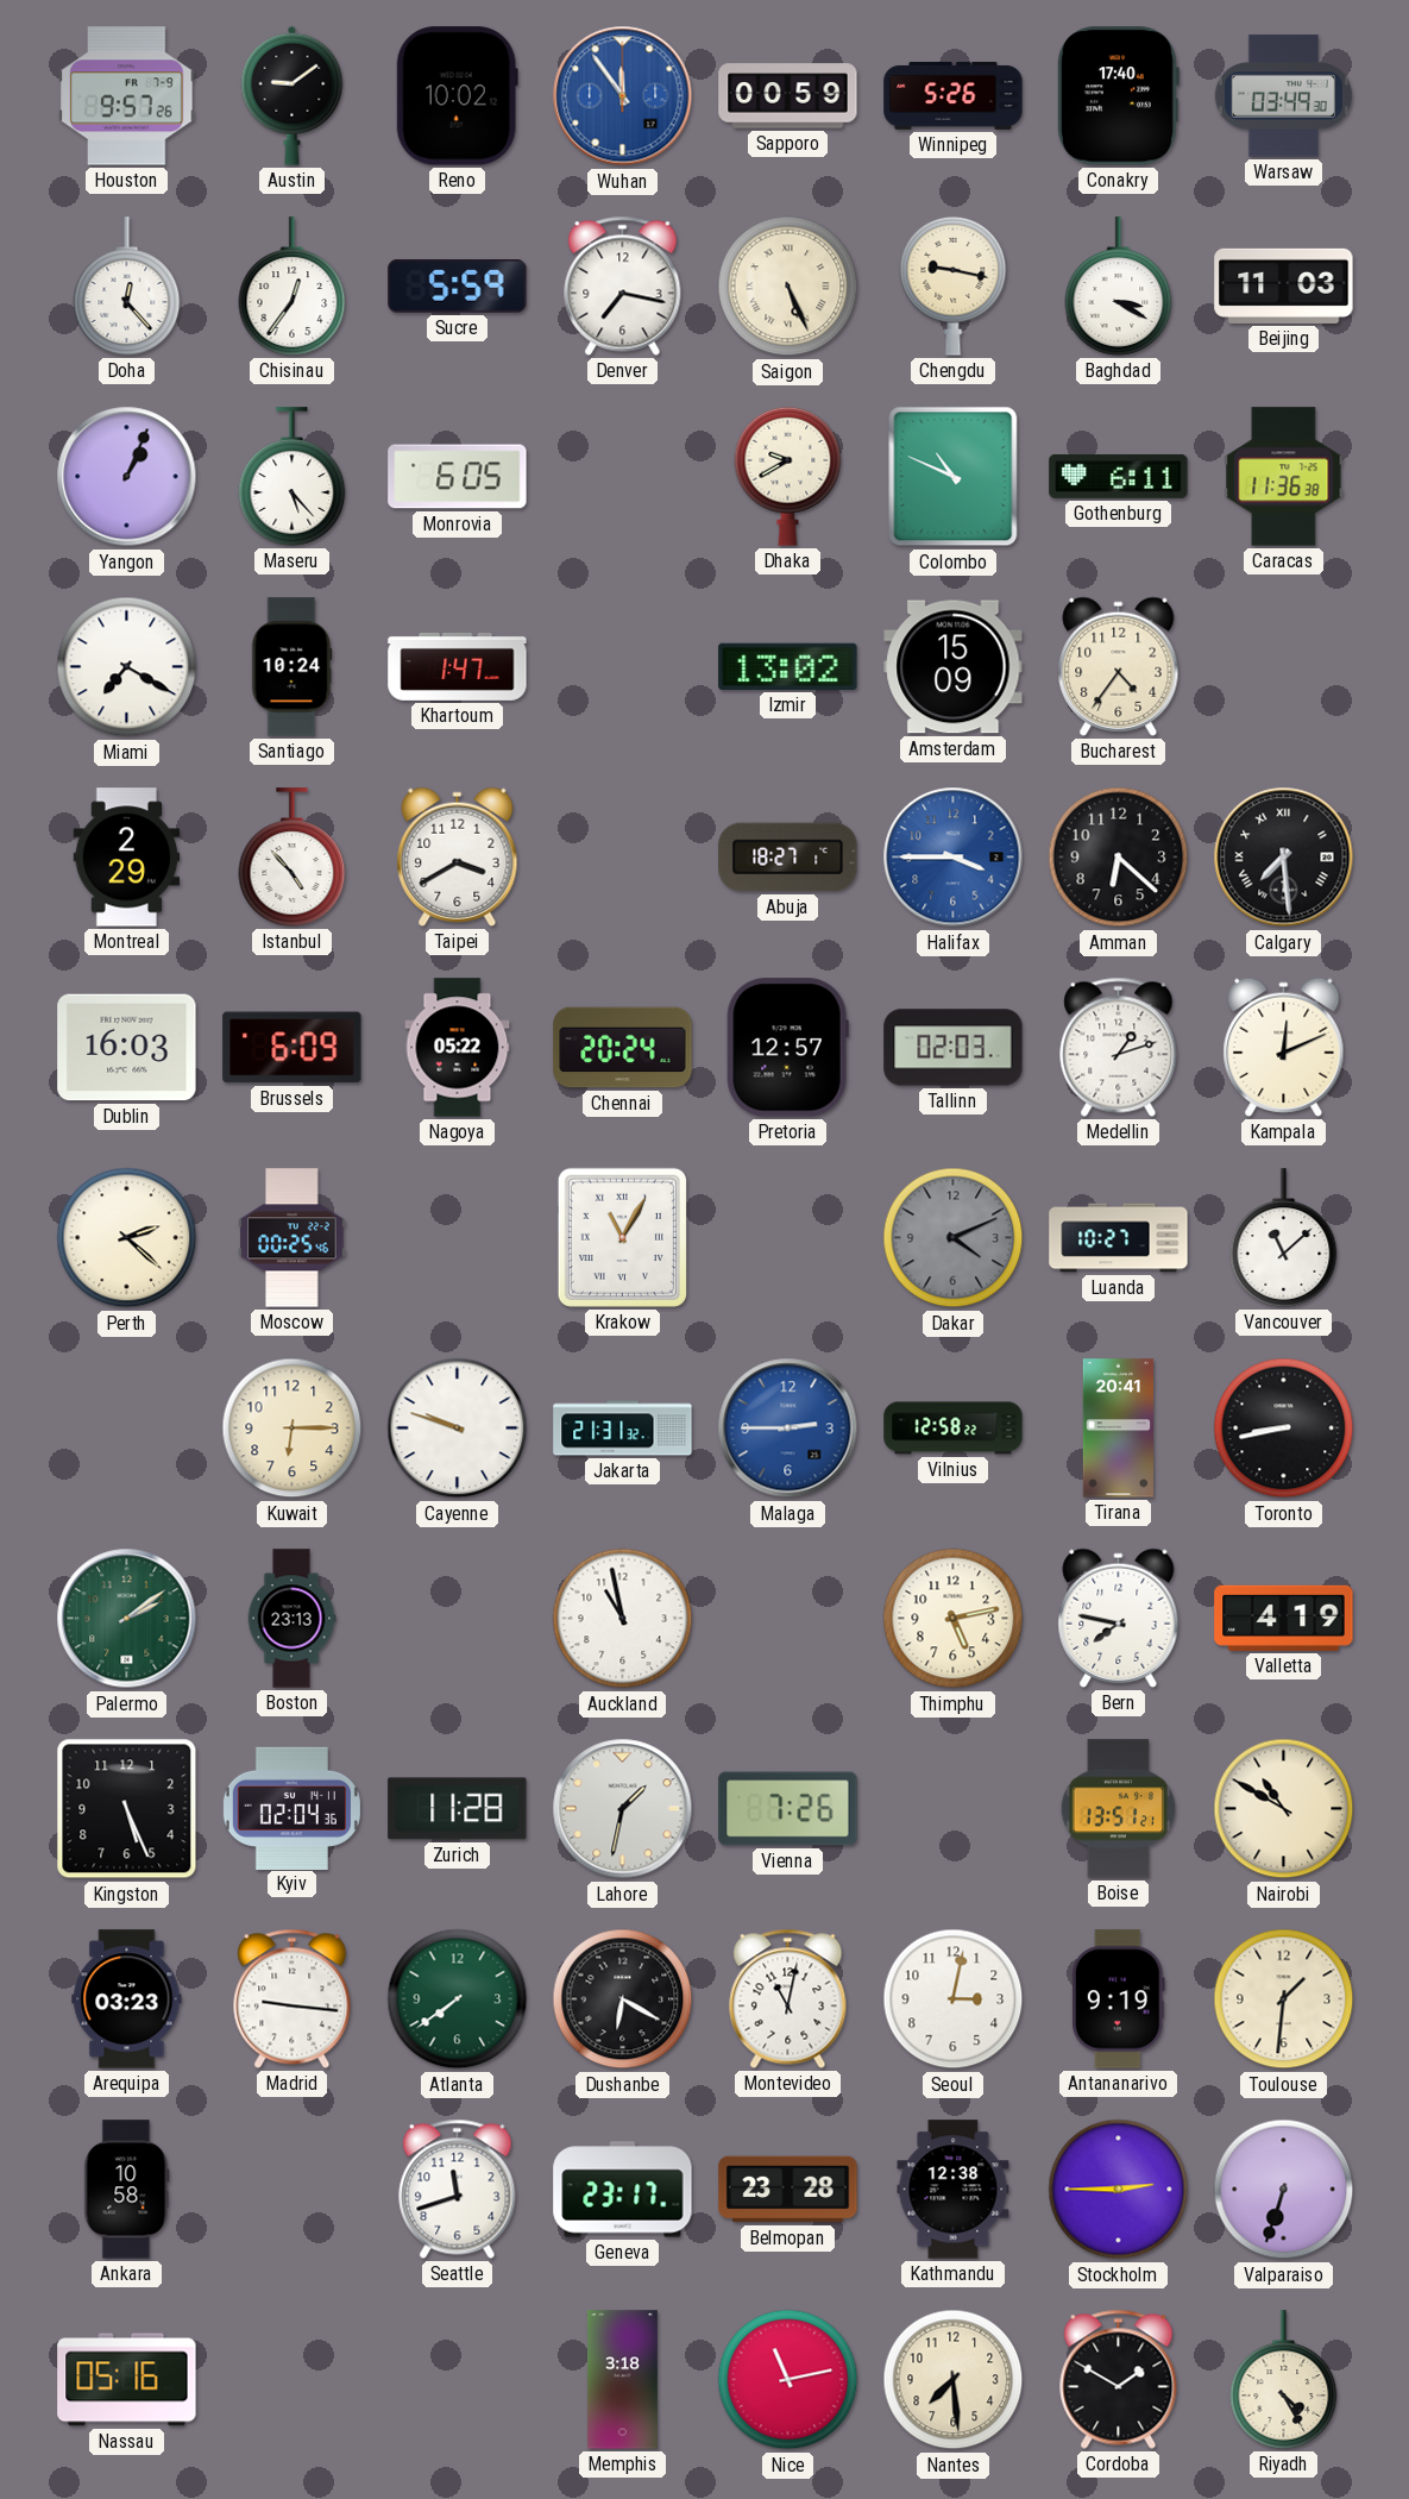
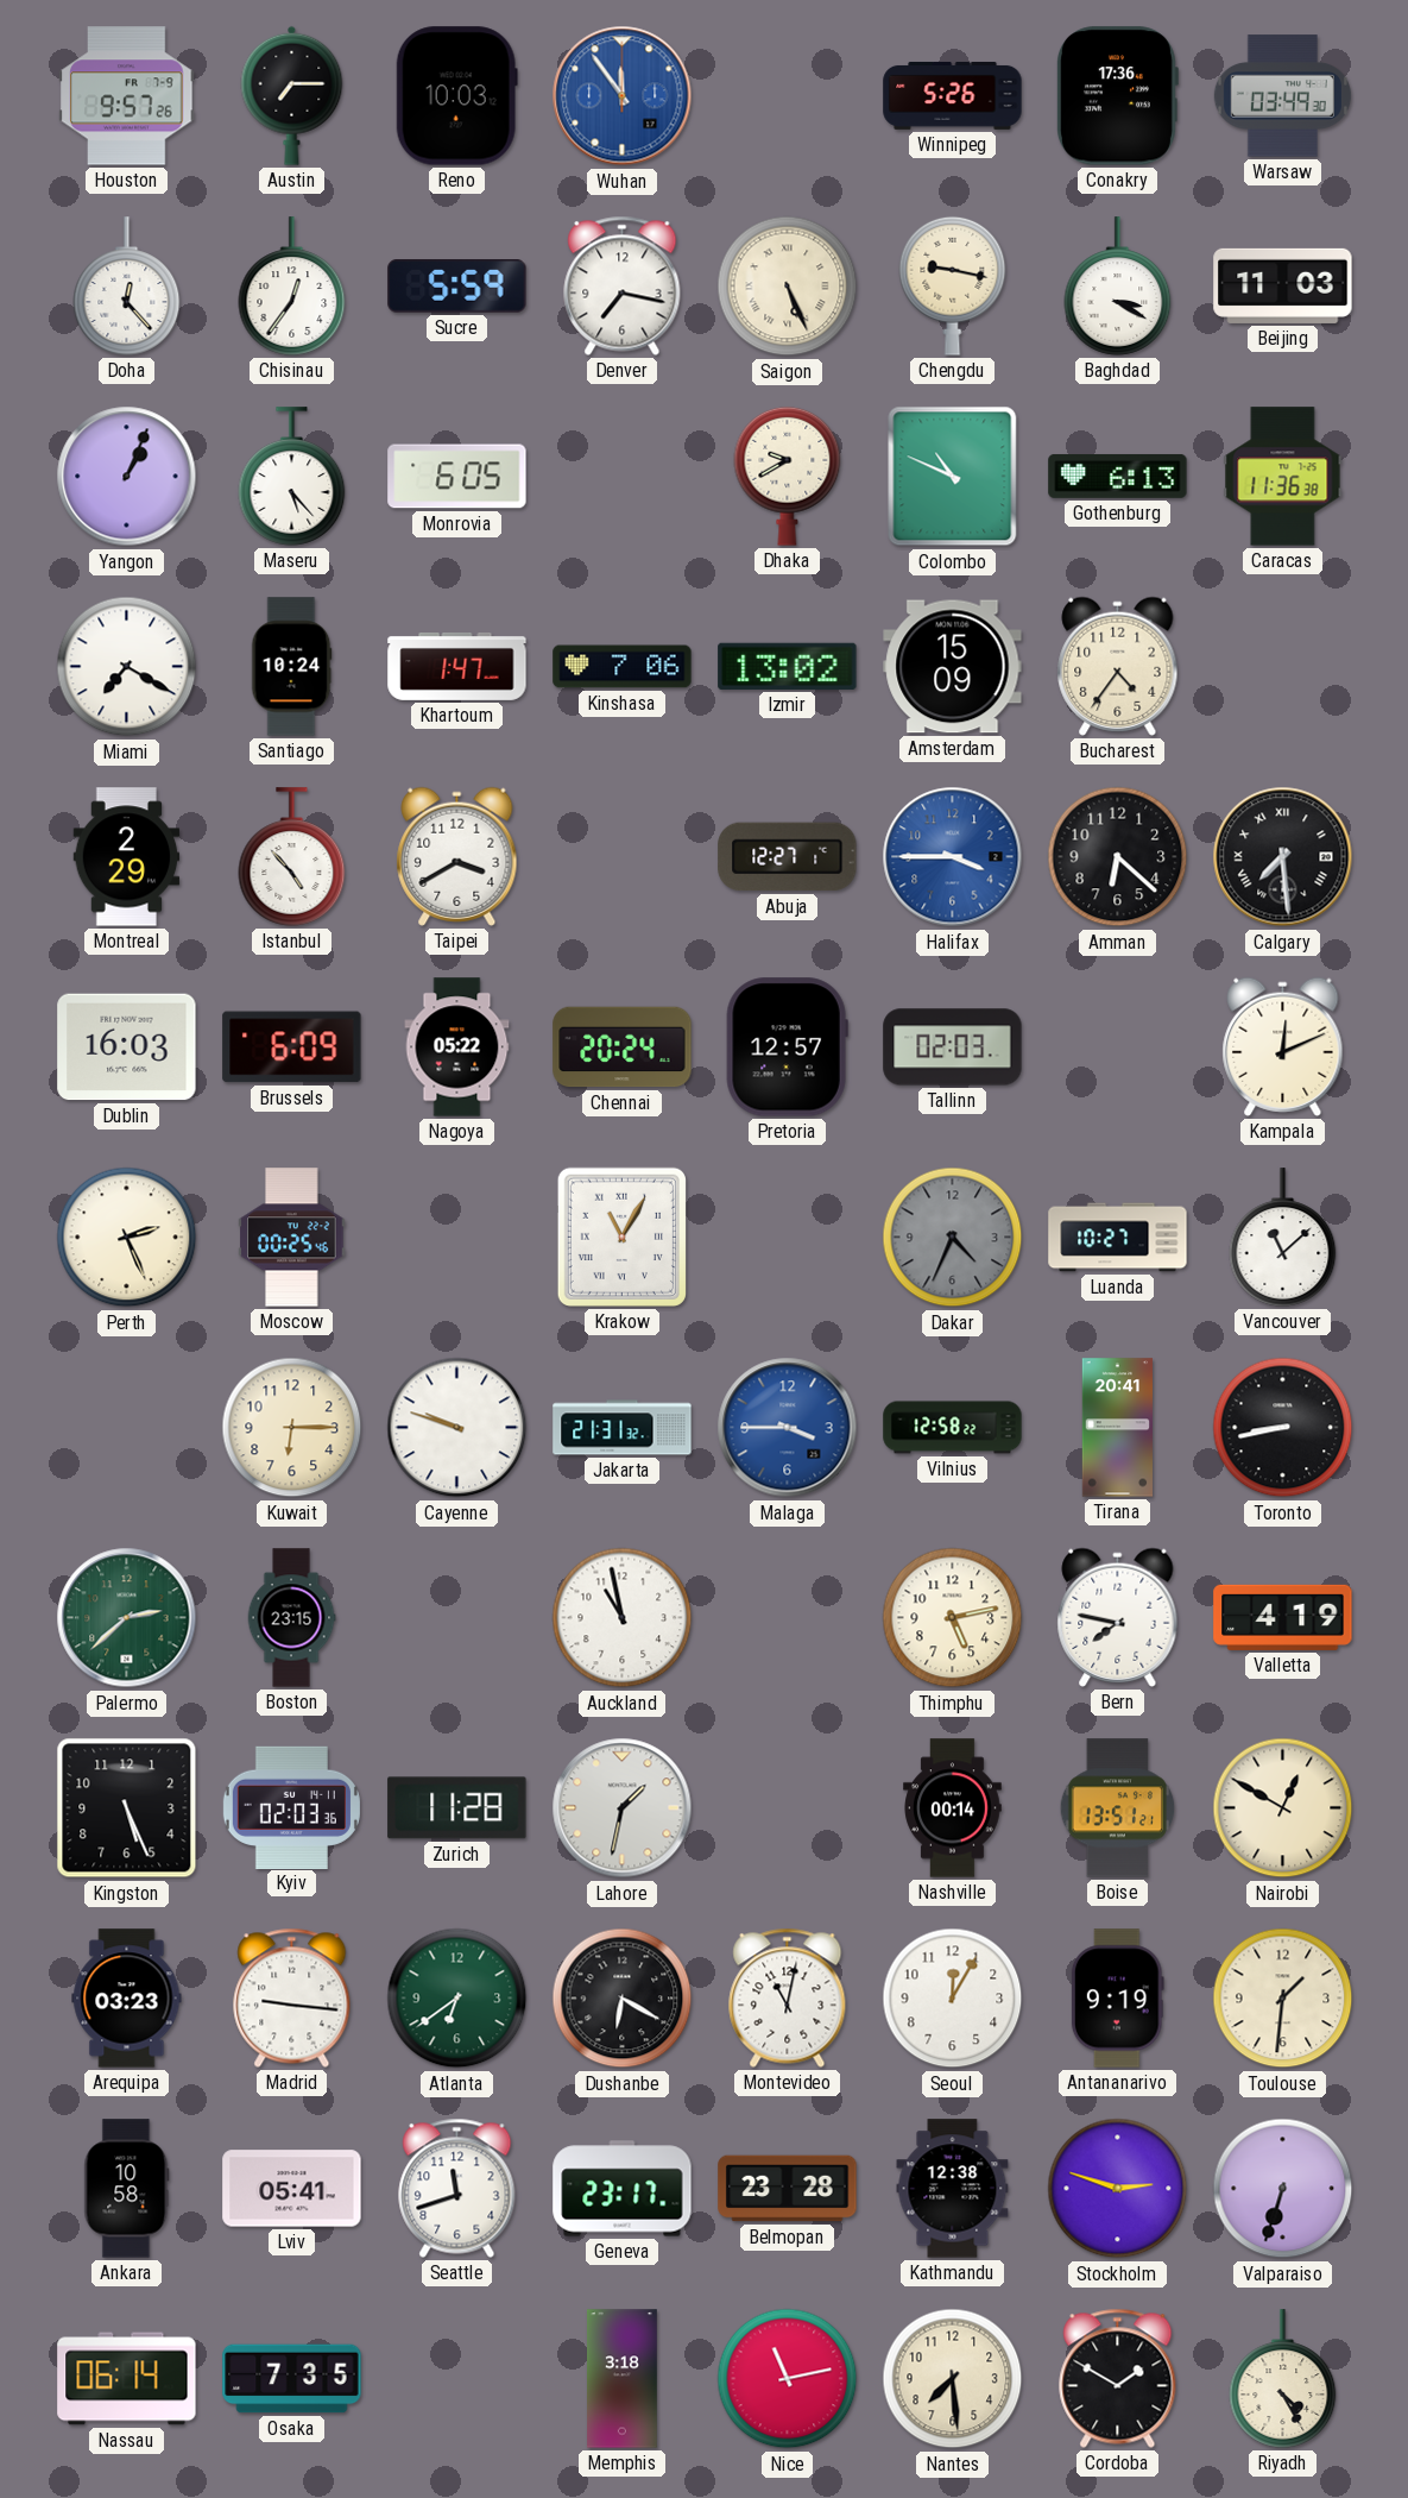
Austin: 9:09 -> 7:15 (292, 95)
Reno: 10:02 -> 10:03 (456, 96)
Sapporo: 00:59 -> none (788, 96)
Conakry: 17:40 -> 17:36 (1117, 96)
Gothenburg: 6:11 -> 6:13 (1118, 477)
Kinshasa: none -> 7:06 (623, 667)
Abuja: 18:27 -> 12:27 (788, 857)
Medellin: 1:12 -> none (1119, 1047)
Perth: 2:22 -> 2:26 (127, 1238)
Dakar: 4:11 -> 4:34 (953, 1238)
Malaga: 2:45 -> 3:45 (788, 1428)
Palermo: 2:09 -> 2:38 (127, 1618)
Boston: 23:13 -> 23:15 (291, 1618)
Kyiv: 02:04 -> 02:03 (291, 1807)
Vienna: 7:26 -> none (788, 1809)
Nashville: none -> 00:14 (953, 1808)
Nairobi: 10:50 -> 12:50 (1283, 1808)
Atlanta: 7:39 -> 6:39 (457, 1999)
Seoul: 3:02 -> 12:05 (953, 1999)
Lviv: none -> 05:41 (292, 2189)
Stockholm: 2:45 -> 2:48 (1118, 2189)
Nassau: 05:16 -> 06:14 (127, 2379)
Osaka: none -> 7:35 (292, 2379)
